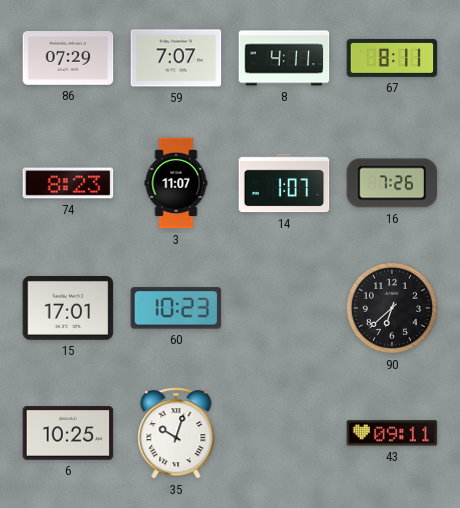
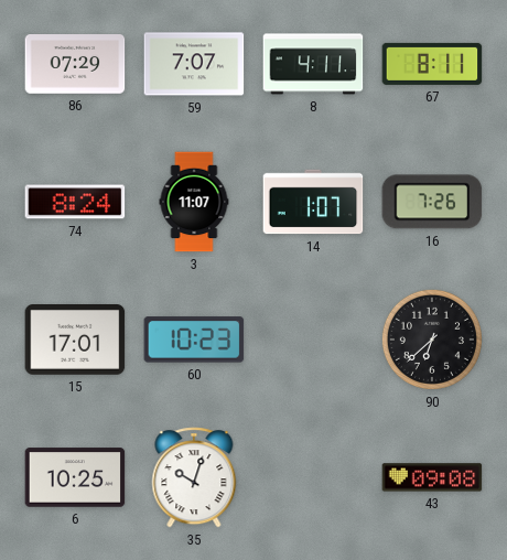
74: 8:23 -> 8:24 (75, 202)
43: 09:11 -> 09:08 (432, 477)
